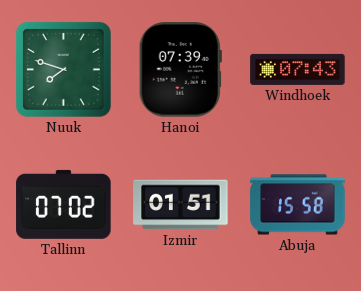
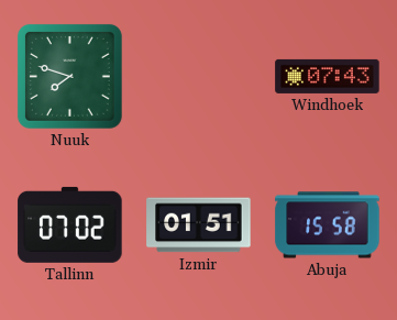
Hanoi: 07:39 -> none (180, 70)
